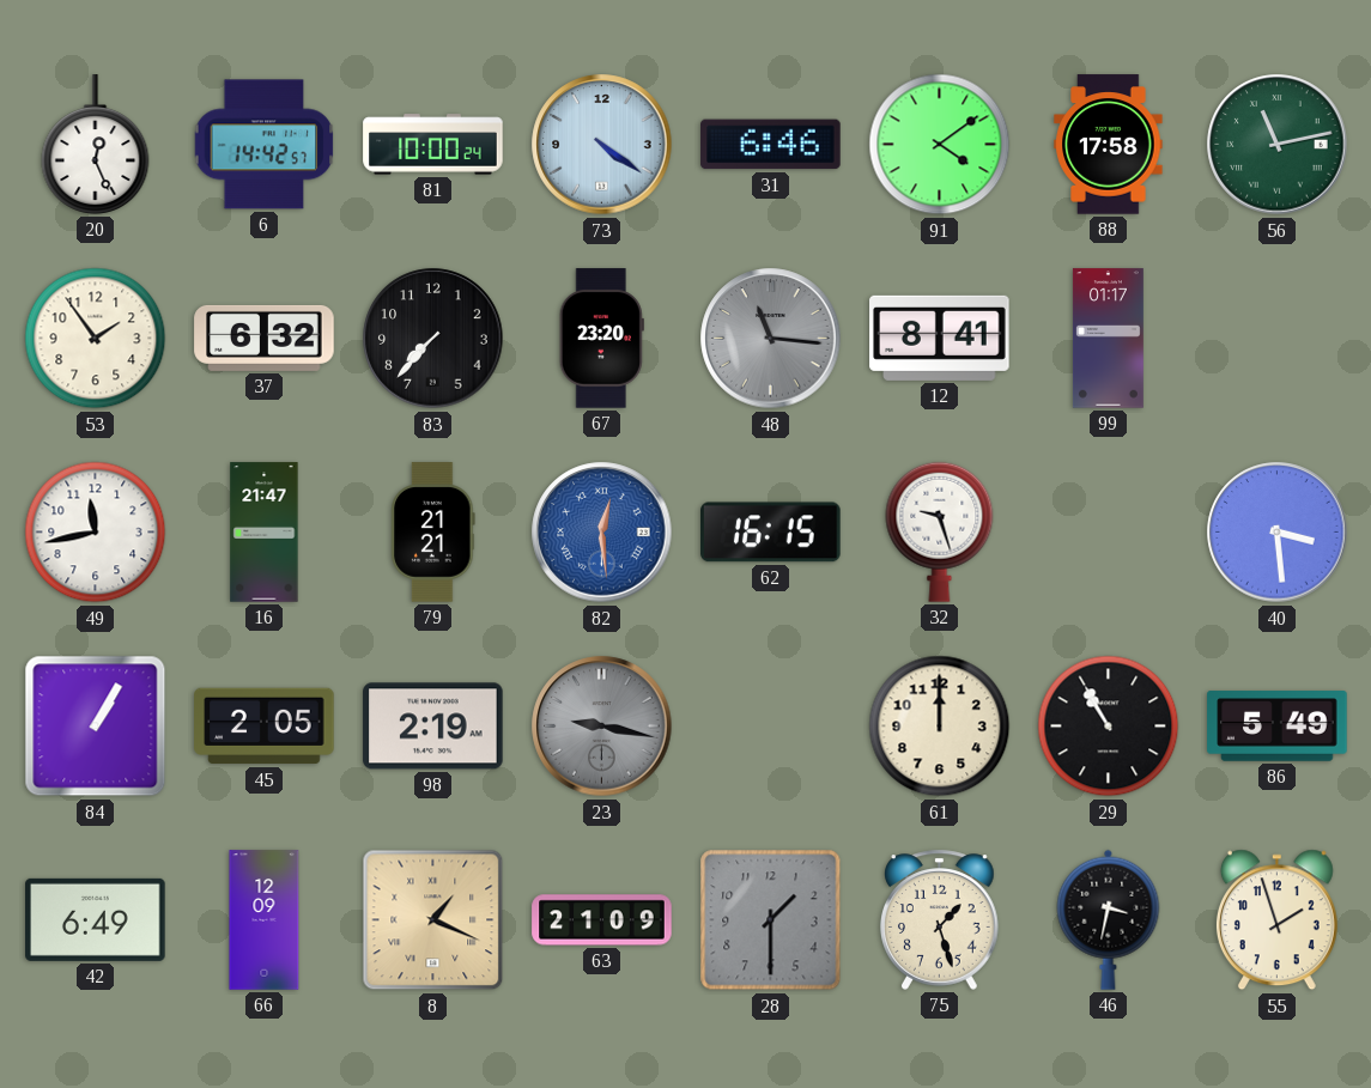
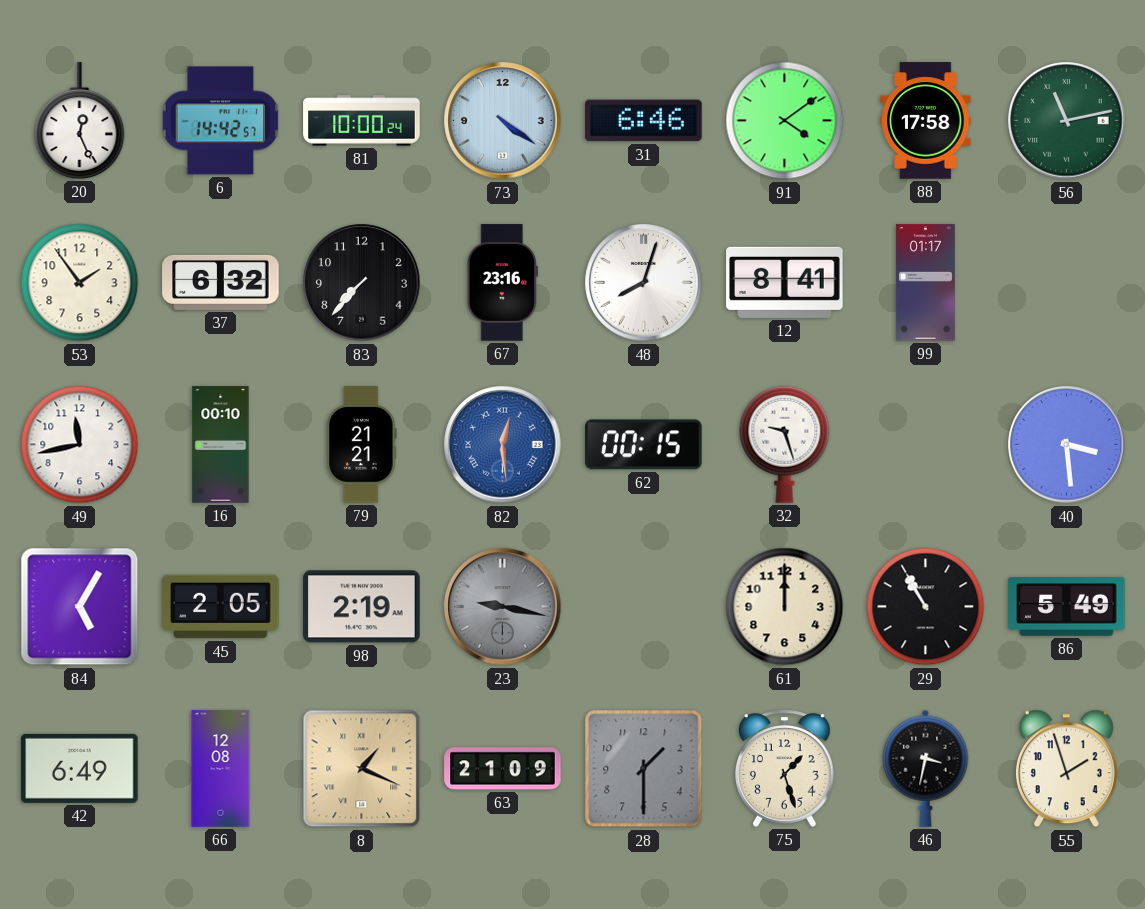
67: 23:20 -> 23:16 (502, 283)
48: 11:16 -> 8:03 (644, 283)
48 dial: grey -> white (644, 283)
16: 21:47 -> 00:10 (221, 445)
62: 16:15 -> 00:15 (644, 445)
84: 1:05 -> 5:05 (80, 607)
66: 12:09 -> 12:08 (221, 769)
